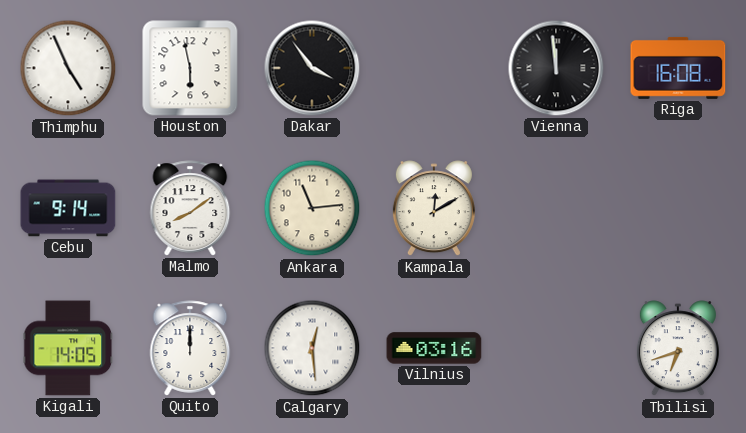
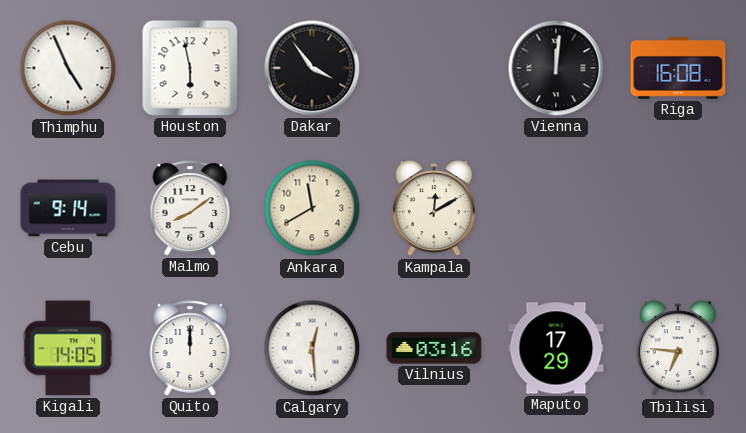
Vienna: 11:59 -> 12:01 (556, 68)
Ankara: 11:14 -> 11:40 (312, 208)
Maputo: none -> 17:29 (556, 348)
Tbilisi: 6:42 -> 6:46 (678, 349)
